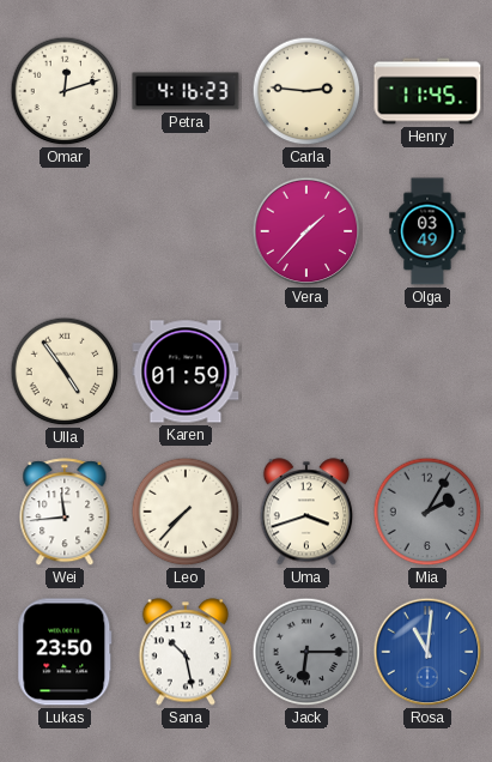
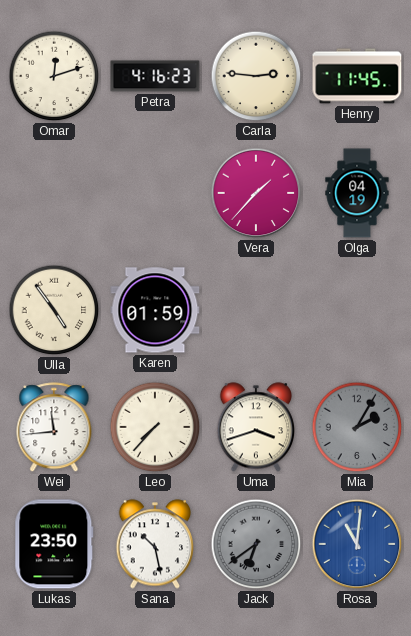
Olga: 03:49 -> 04:19 (357, 193)
Jack: 6:15 -> 6:39 (256, 544)
